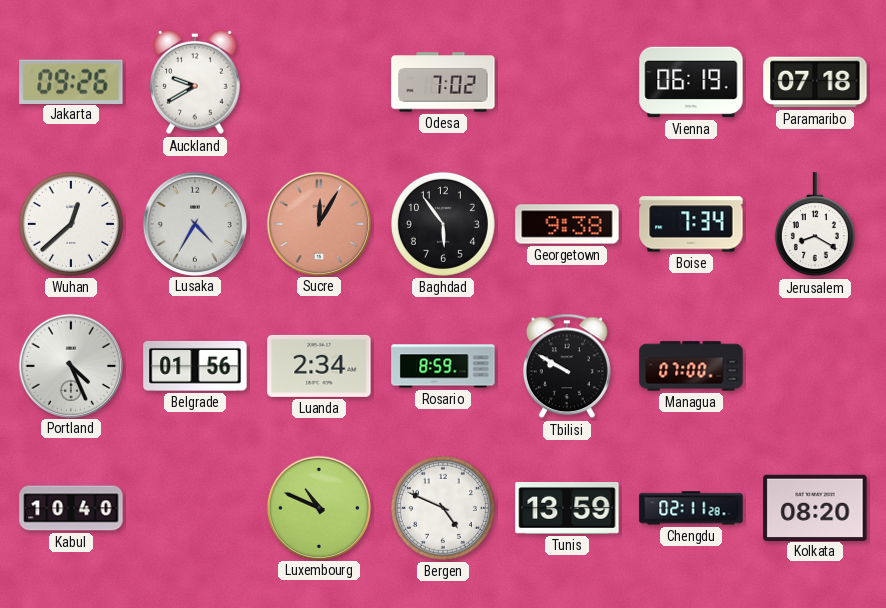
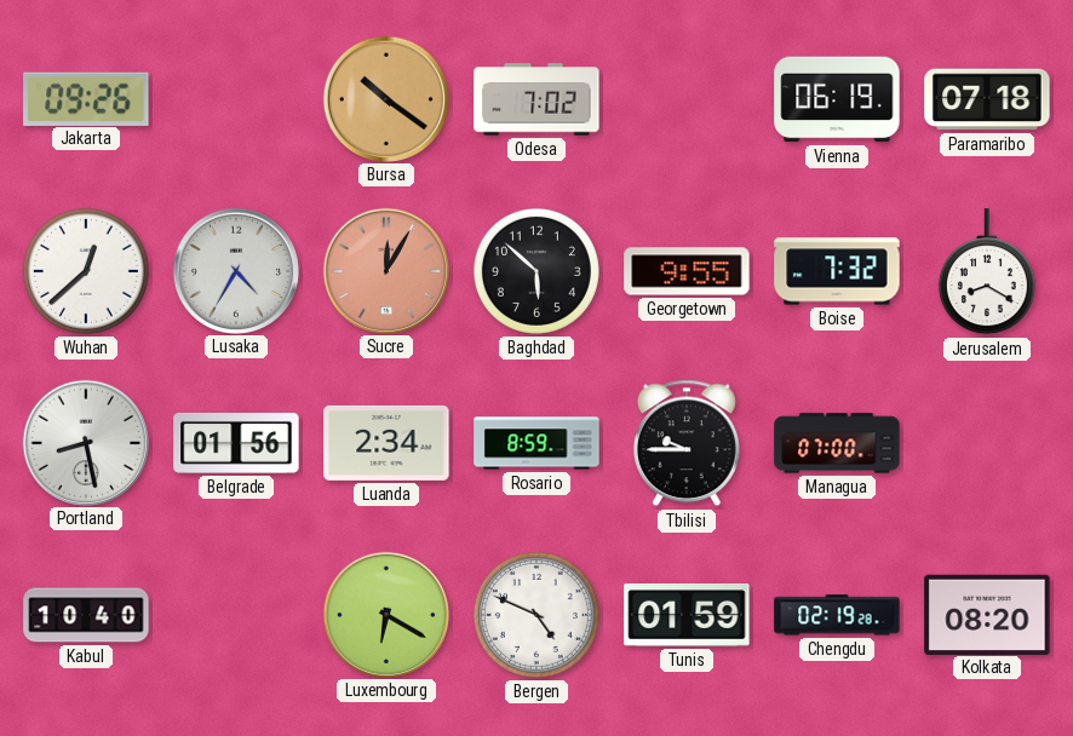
Auckland: 9:40 -> none (195, 82)
Bursa: none -> 10:21 (385, 98)
Baghdad: 5:54 -> 5:52 (536, 271)
Georgetown: 9:38 -> 9:55 (687, 271)
Boise: 7:34 -> 7:32 (837, 271)
Portland: 4:26 -> 8:28 (85, 442)
Tbilisi: 9:50 -> 9:45 (687, 443)
Luxembourg: 10:49 -> 6:20 (385, 614)
Tunis: 13:59 -> 01:59 (687, 615)
Chengdu: 02:11 -> 02:19 (837, 615)
